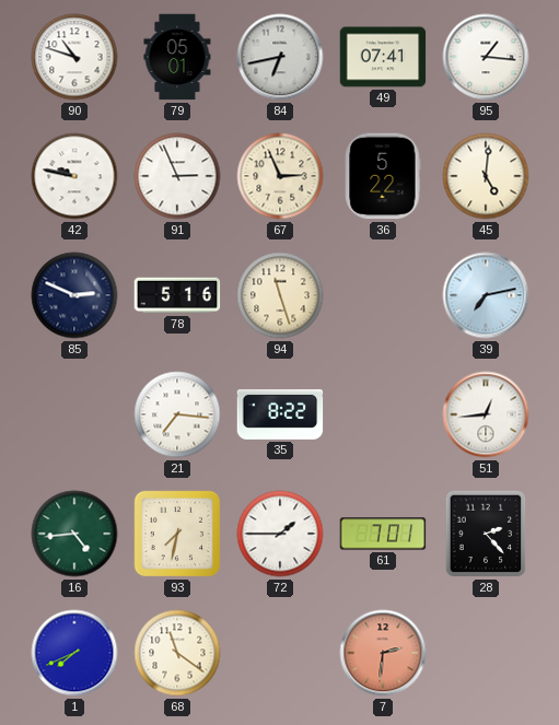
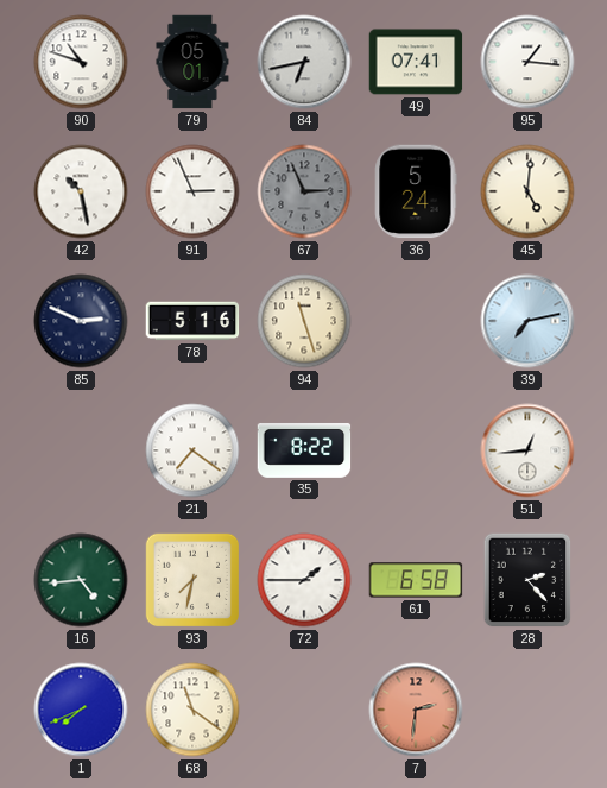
42: 9:47 -> 10:28 (81, 191)
67 dial: cream -> grey (304, 191)
36: 5:22 -> 5:24 (416, 191)
21: 7:16 -> 7:21 (192, 450)
61: 7:01 -> 6:58 (416, 580)
